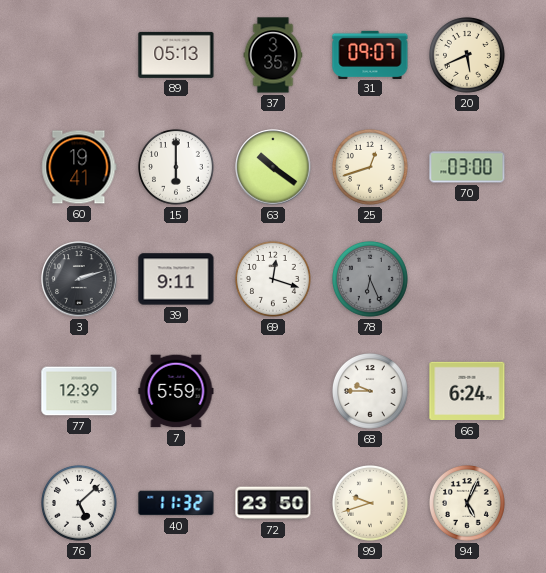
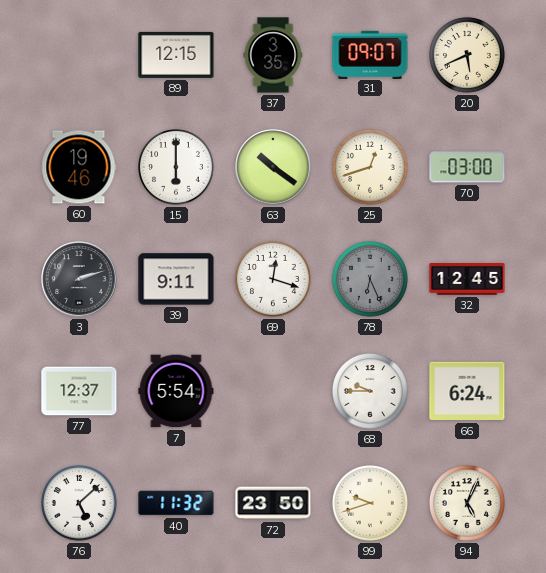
89: 05:13 -> 12:15 (176, 55)
60: 19:41 -> 19:46 (79, 167)
32: none -> 12:45 (467, 280)
77: 12:39 -> 12:37 (79, 391)
7: 5:59 -> 5:54 (176, 391)
